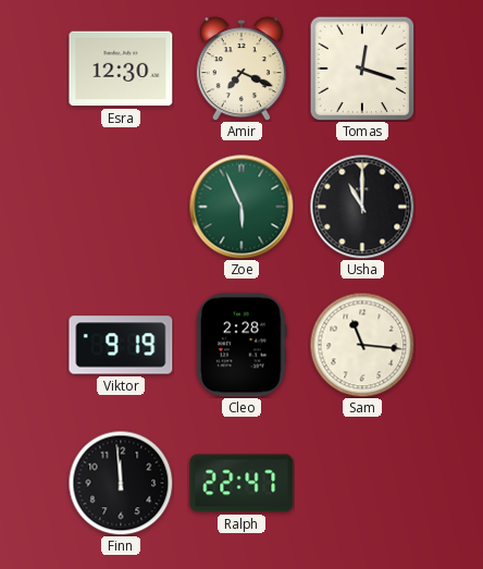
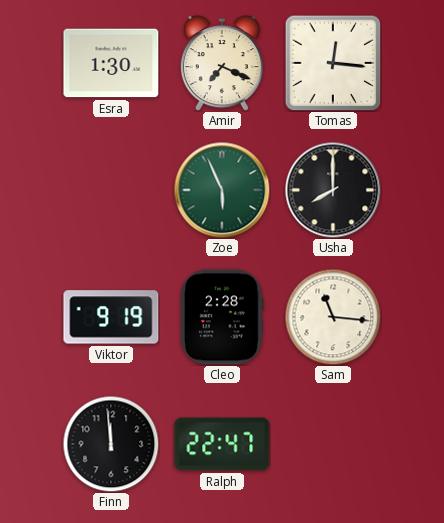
Esra: 12:30 -> 1:30 (111, 63)
Tomas: 12:18 -> 12:16 (333, 63)
Usha: 11:00 -> 8:00 (333, 190)
